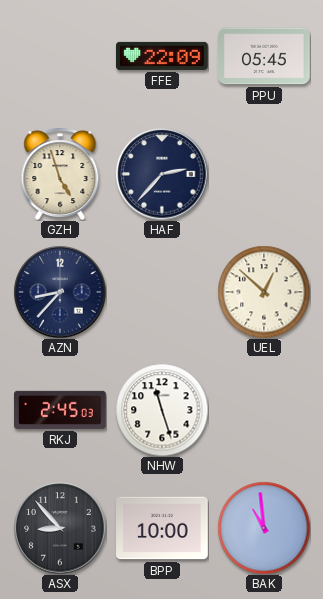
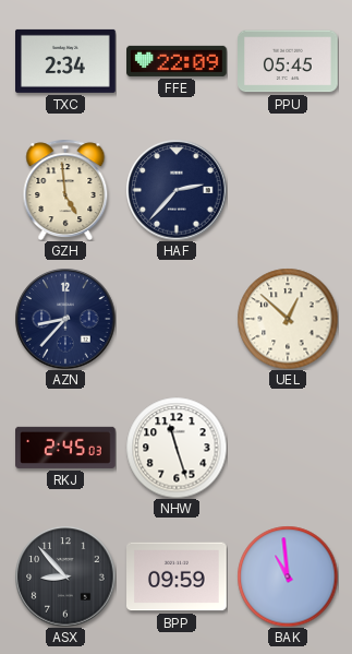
TXC: none -> 2:34 (66, 61)
GZH: 4:57 -> 4:59 (65, 190)
BPP: 10:00 -> 09:59 (178, 576)
